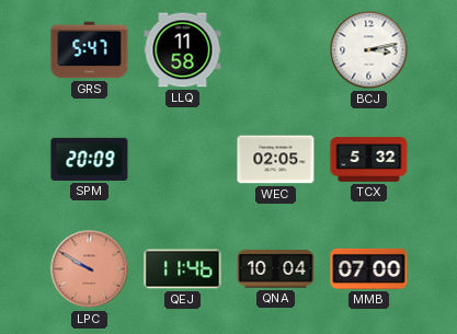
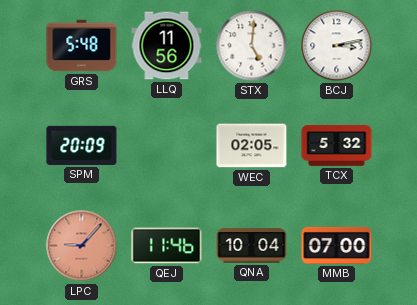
GRS: 5:47 -> 5:48 (82, 46)
LLQ: 11:58 -> 11:56 (167, 46)
STX: none -> 5:01 (252, 46)
LPC: 9:50 -> 9:07 (82, 246)
